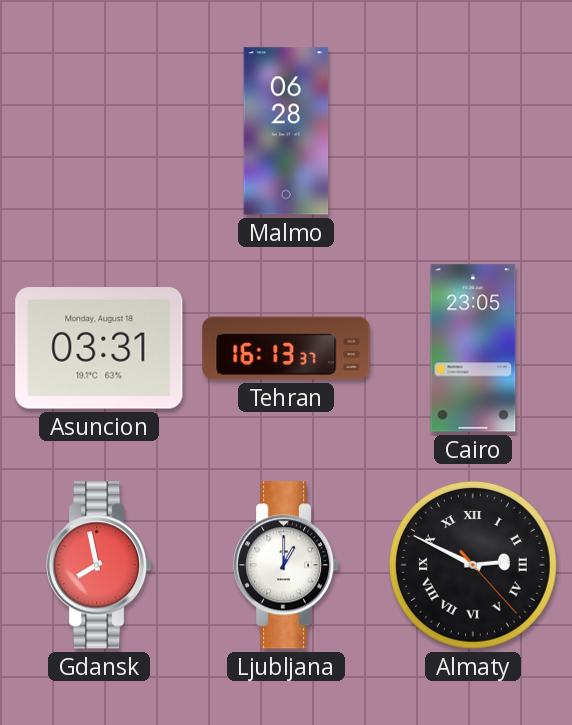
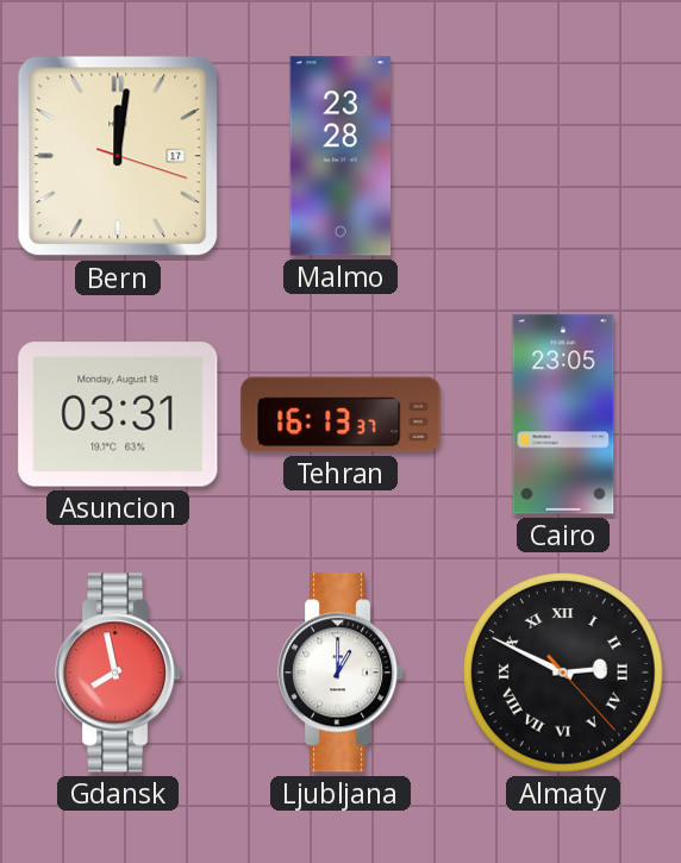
Bern: none -> 12:01 (118, 156)
Malmo: 06:28 -> 23:28 (340, 156)
